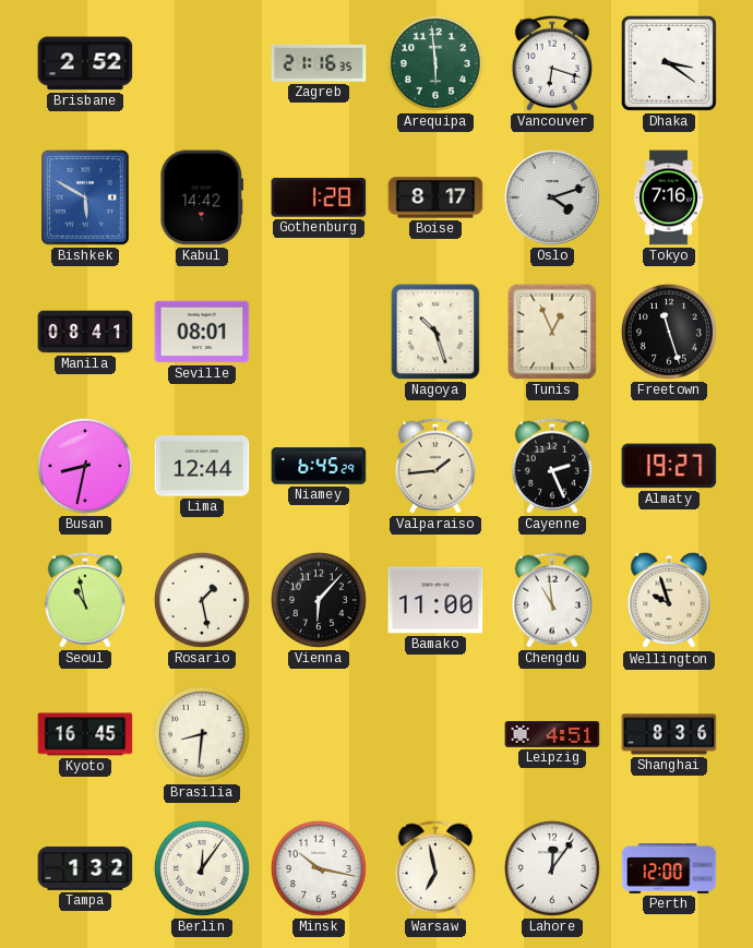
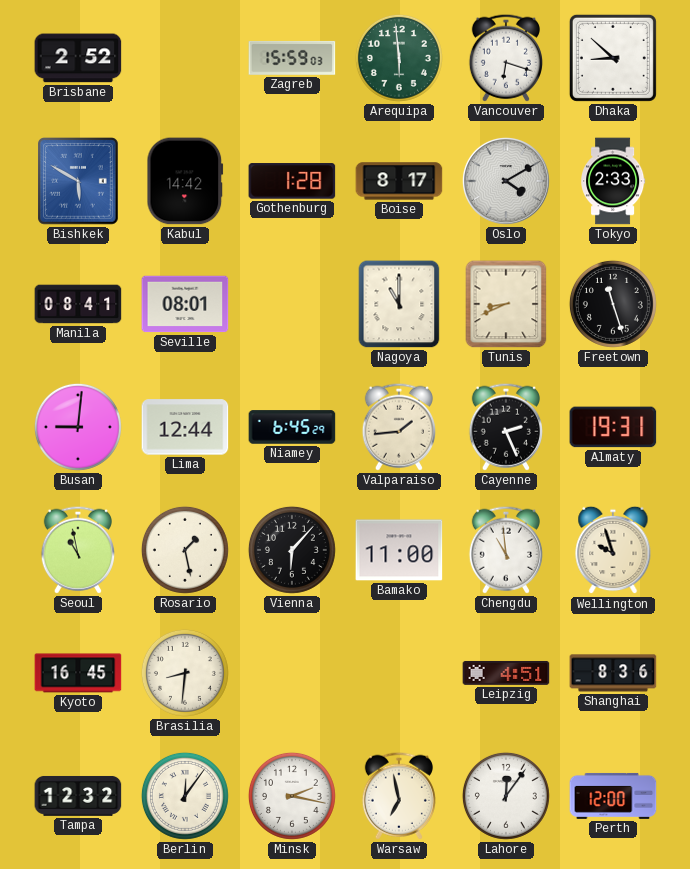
Zagreb: 21:16 -> 15:59 (292, 58)
Dhaka: 3:21 -> 8:52 (613, 58)
Oslo: 4:12 -> 4:10 (506, 181)
Tokyo: 7:16 -> 2:33 (613, 181)
Nagoya: 10:27 -> 11:00 (399, 304)
Tunis: 12:56 -> 8:41 (506, 304)
Busan: 8:32 -> 9:01 (78, 427)
Almaty: 19:27 -> 19:31 (613, 427)
Tampa: 1:32 -> 12:32 (78, 796)
Minsk: 10:17 -> 2:17 (292, 796)
